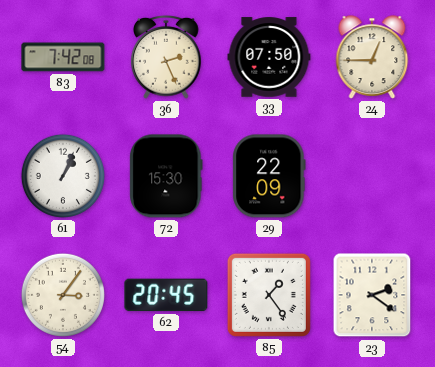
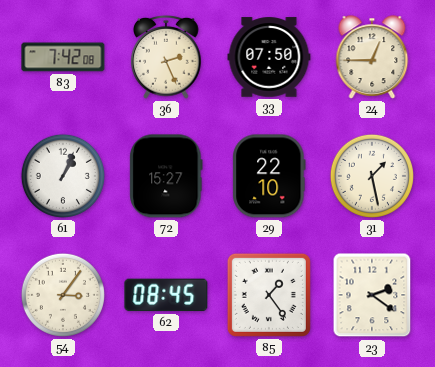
72: 15:30 -> 15:27 (166, 176)
29: 22:09 -> 22:10 (269, 176)
31: none -> 1:28 (372, 176)
62: 20:45 -> 08:45 (166, 295)
